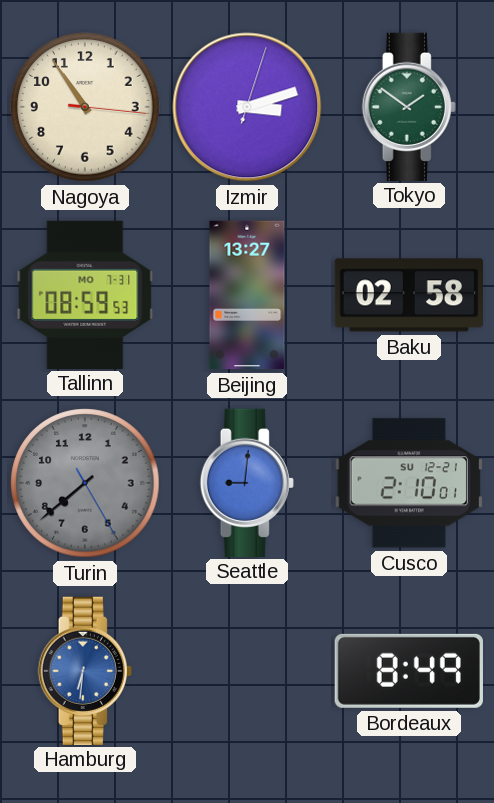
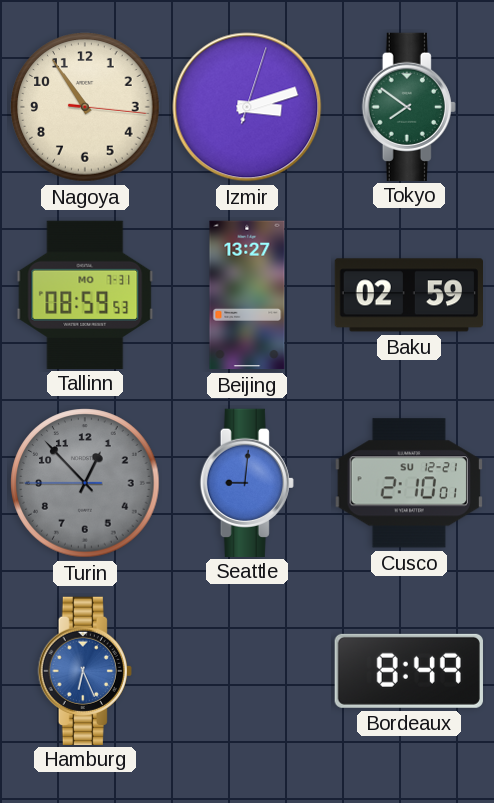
Tokyo: 1:51 -> 7:51 (409, 106)
Baku: 02:58 -> 02:59 (408, 295)
Turin: 7:38 -> 12:52 (85, 483)
Hamburg: 6:31 -> 6:26 (85, 670)
